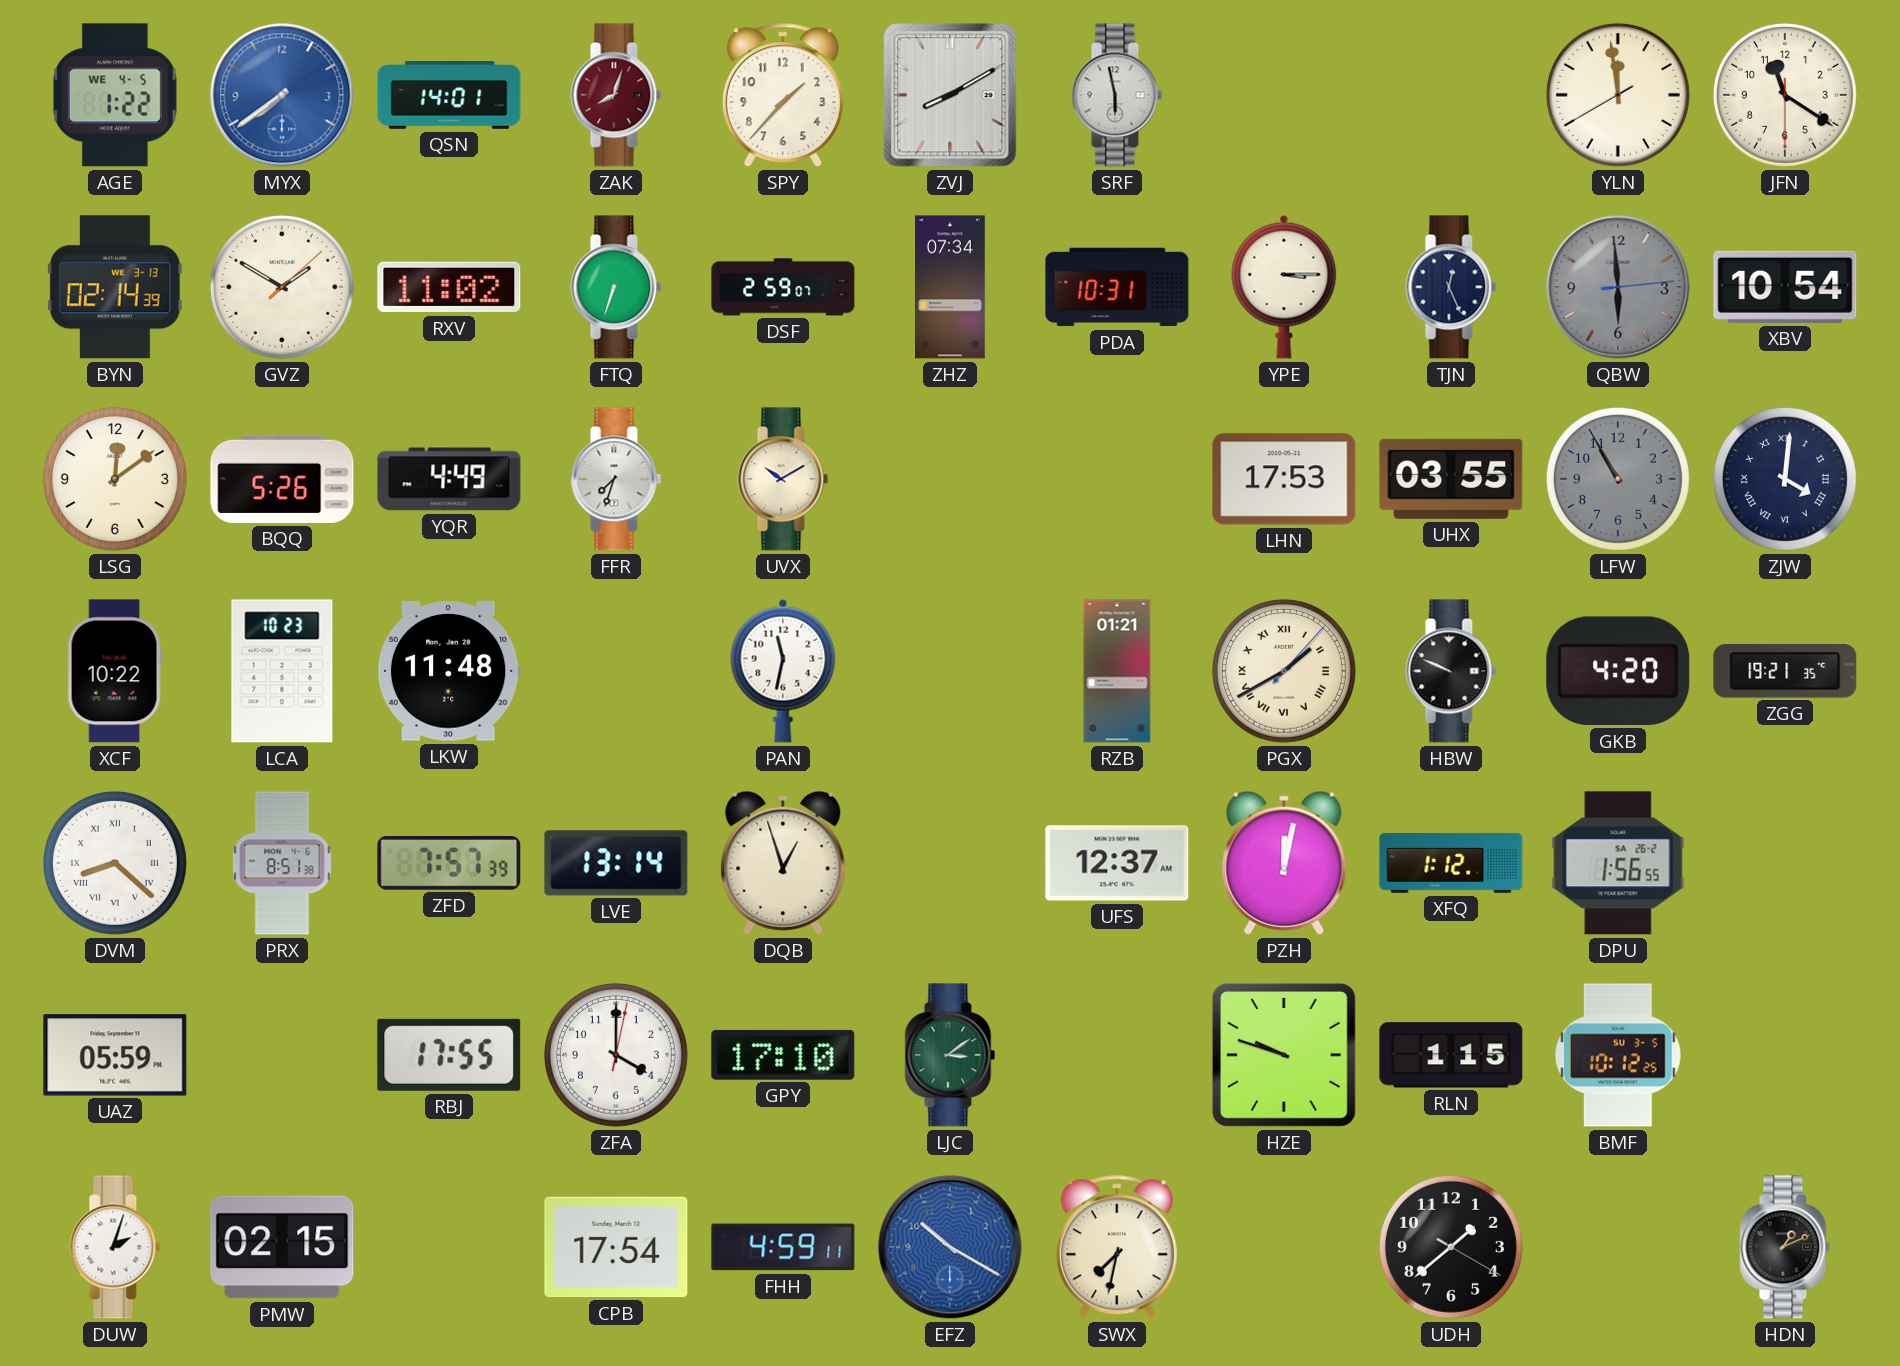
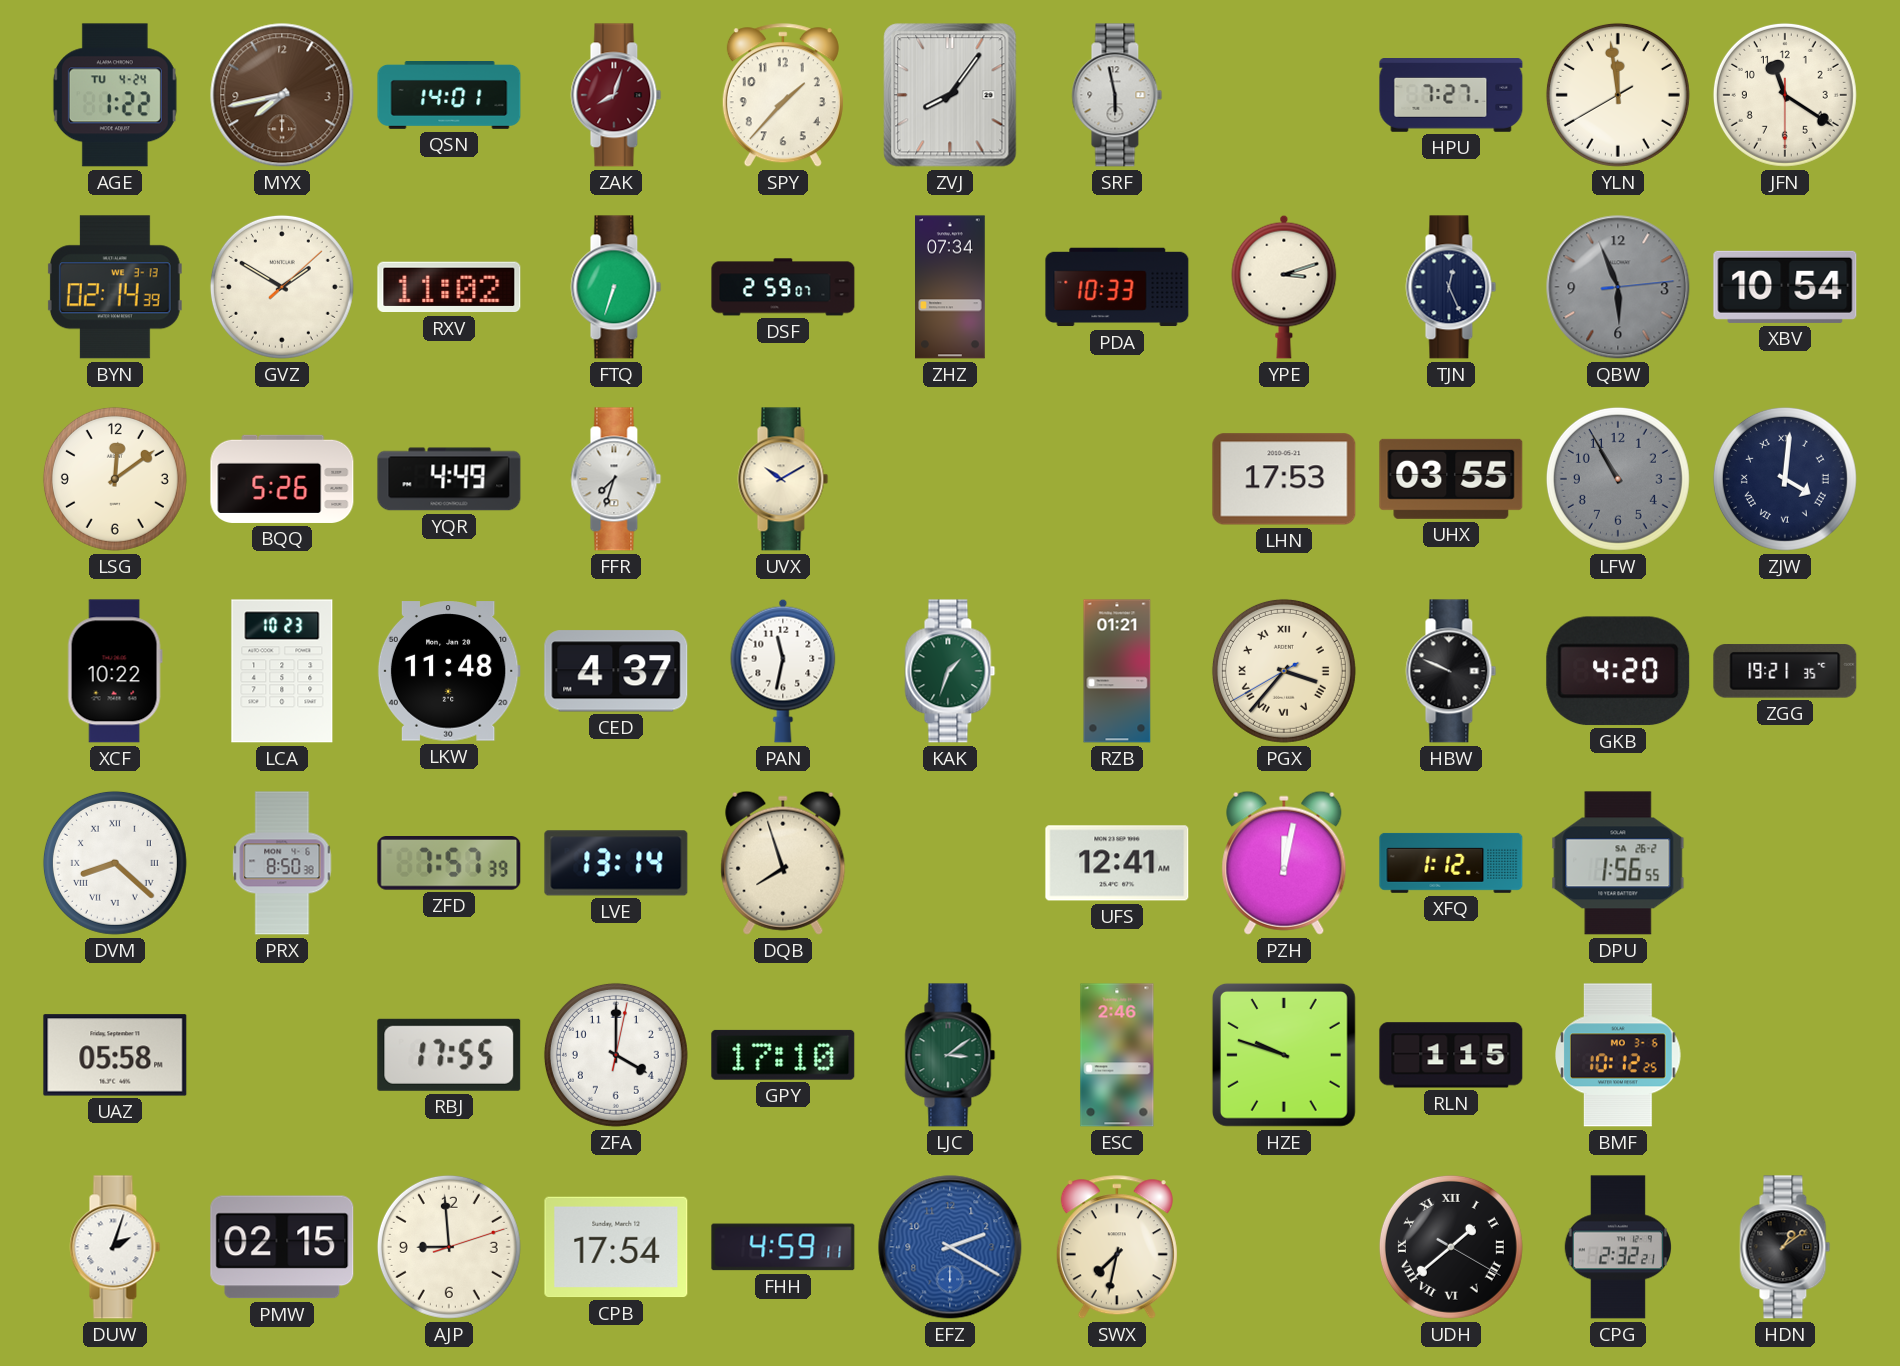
AGE date: WE 4-5 -> TU 4-24 (115, 95)
MYX: 7:39 -> 7:43 (282, 95)
MYX dial: blue -> brown (282, 95)
ZVJ: 8:10 -> 8:06 (950, 95)
HPU: none -> 7:27 (1451, 96)
PDA: 10:31 -> 10:33 (1117, 287)
YPE: 3:15 -> 3:12 (1284, 287)
QBW: 5:59 -> 5:56 (1618, 287)
CED: none -> 4:37 (616, 671)
KAK: none -> 1:33 (950, 671)
PGX: 1:40 -> 3:36 (1284, 671)
PRX: 8:51 -> 8:50 (282, 863)
DQB: 12:57 -> 7:57 (783, 863)
UFS: 12:37 -> 12:41 (1117, 863)
UAZ: 05:59 -> 05:58 (115, 1055)
ESC: none -> 2:46 (1117, 1055)
BMF date: SU 3-5 -> MO 3-6 (1618, 1055)
AJP: none -> 8:59 (449, 1247)
EFZ: 10:20 -> 2:20 (950, 1247)
UDH numerals: Arabic -> Roman (1451, 1247)
CPG: none -> 2:32 (1617, 1247)
HDN: 1:11 -> 1:09 (1785, 1247)
